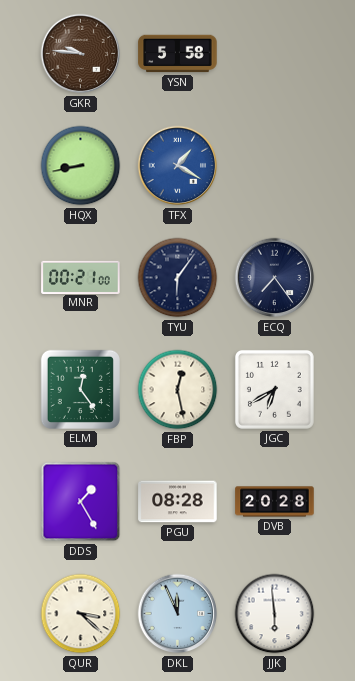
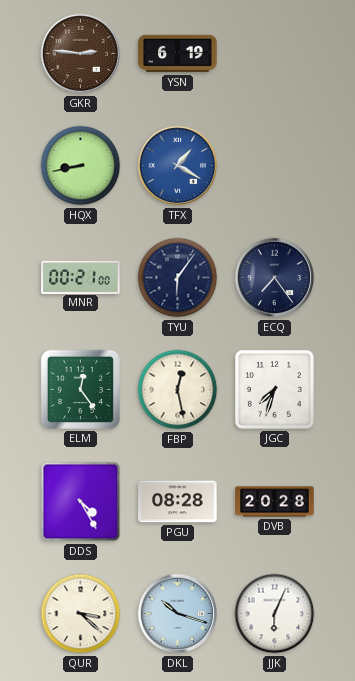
GKR: 9:46 -> 2:46 (81, 54)
YSN: 5:58 -> 6:19 (178, 54)
JGC: 6:40 -> 7:33 (274, 389)
DDS: 1:25 -> 4:25 (81, 502)
DKL: 11:56 -> 10:18 (178, 614)
JJK: 5:59 -> 6:04 (275, 614)
